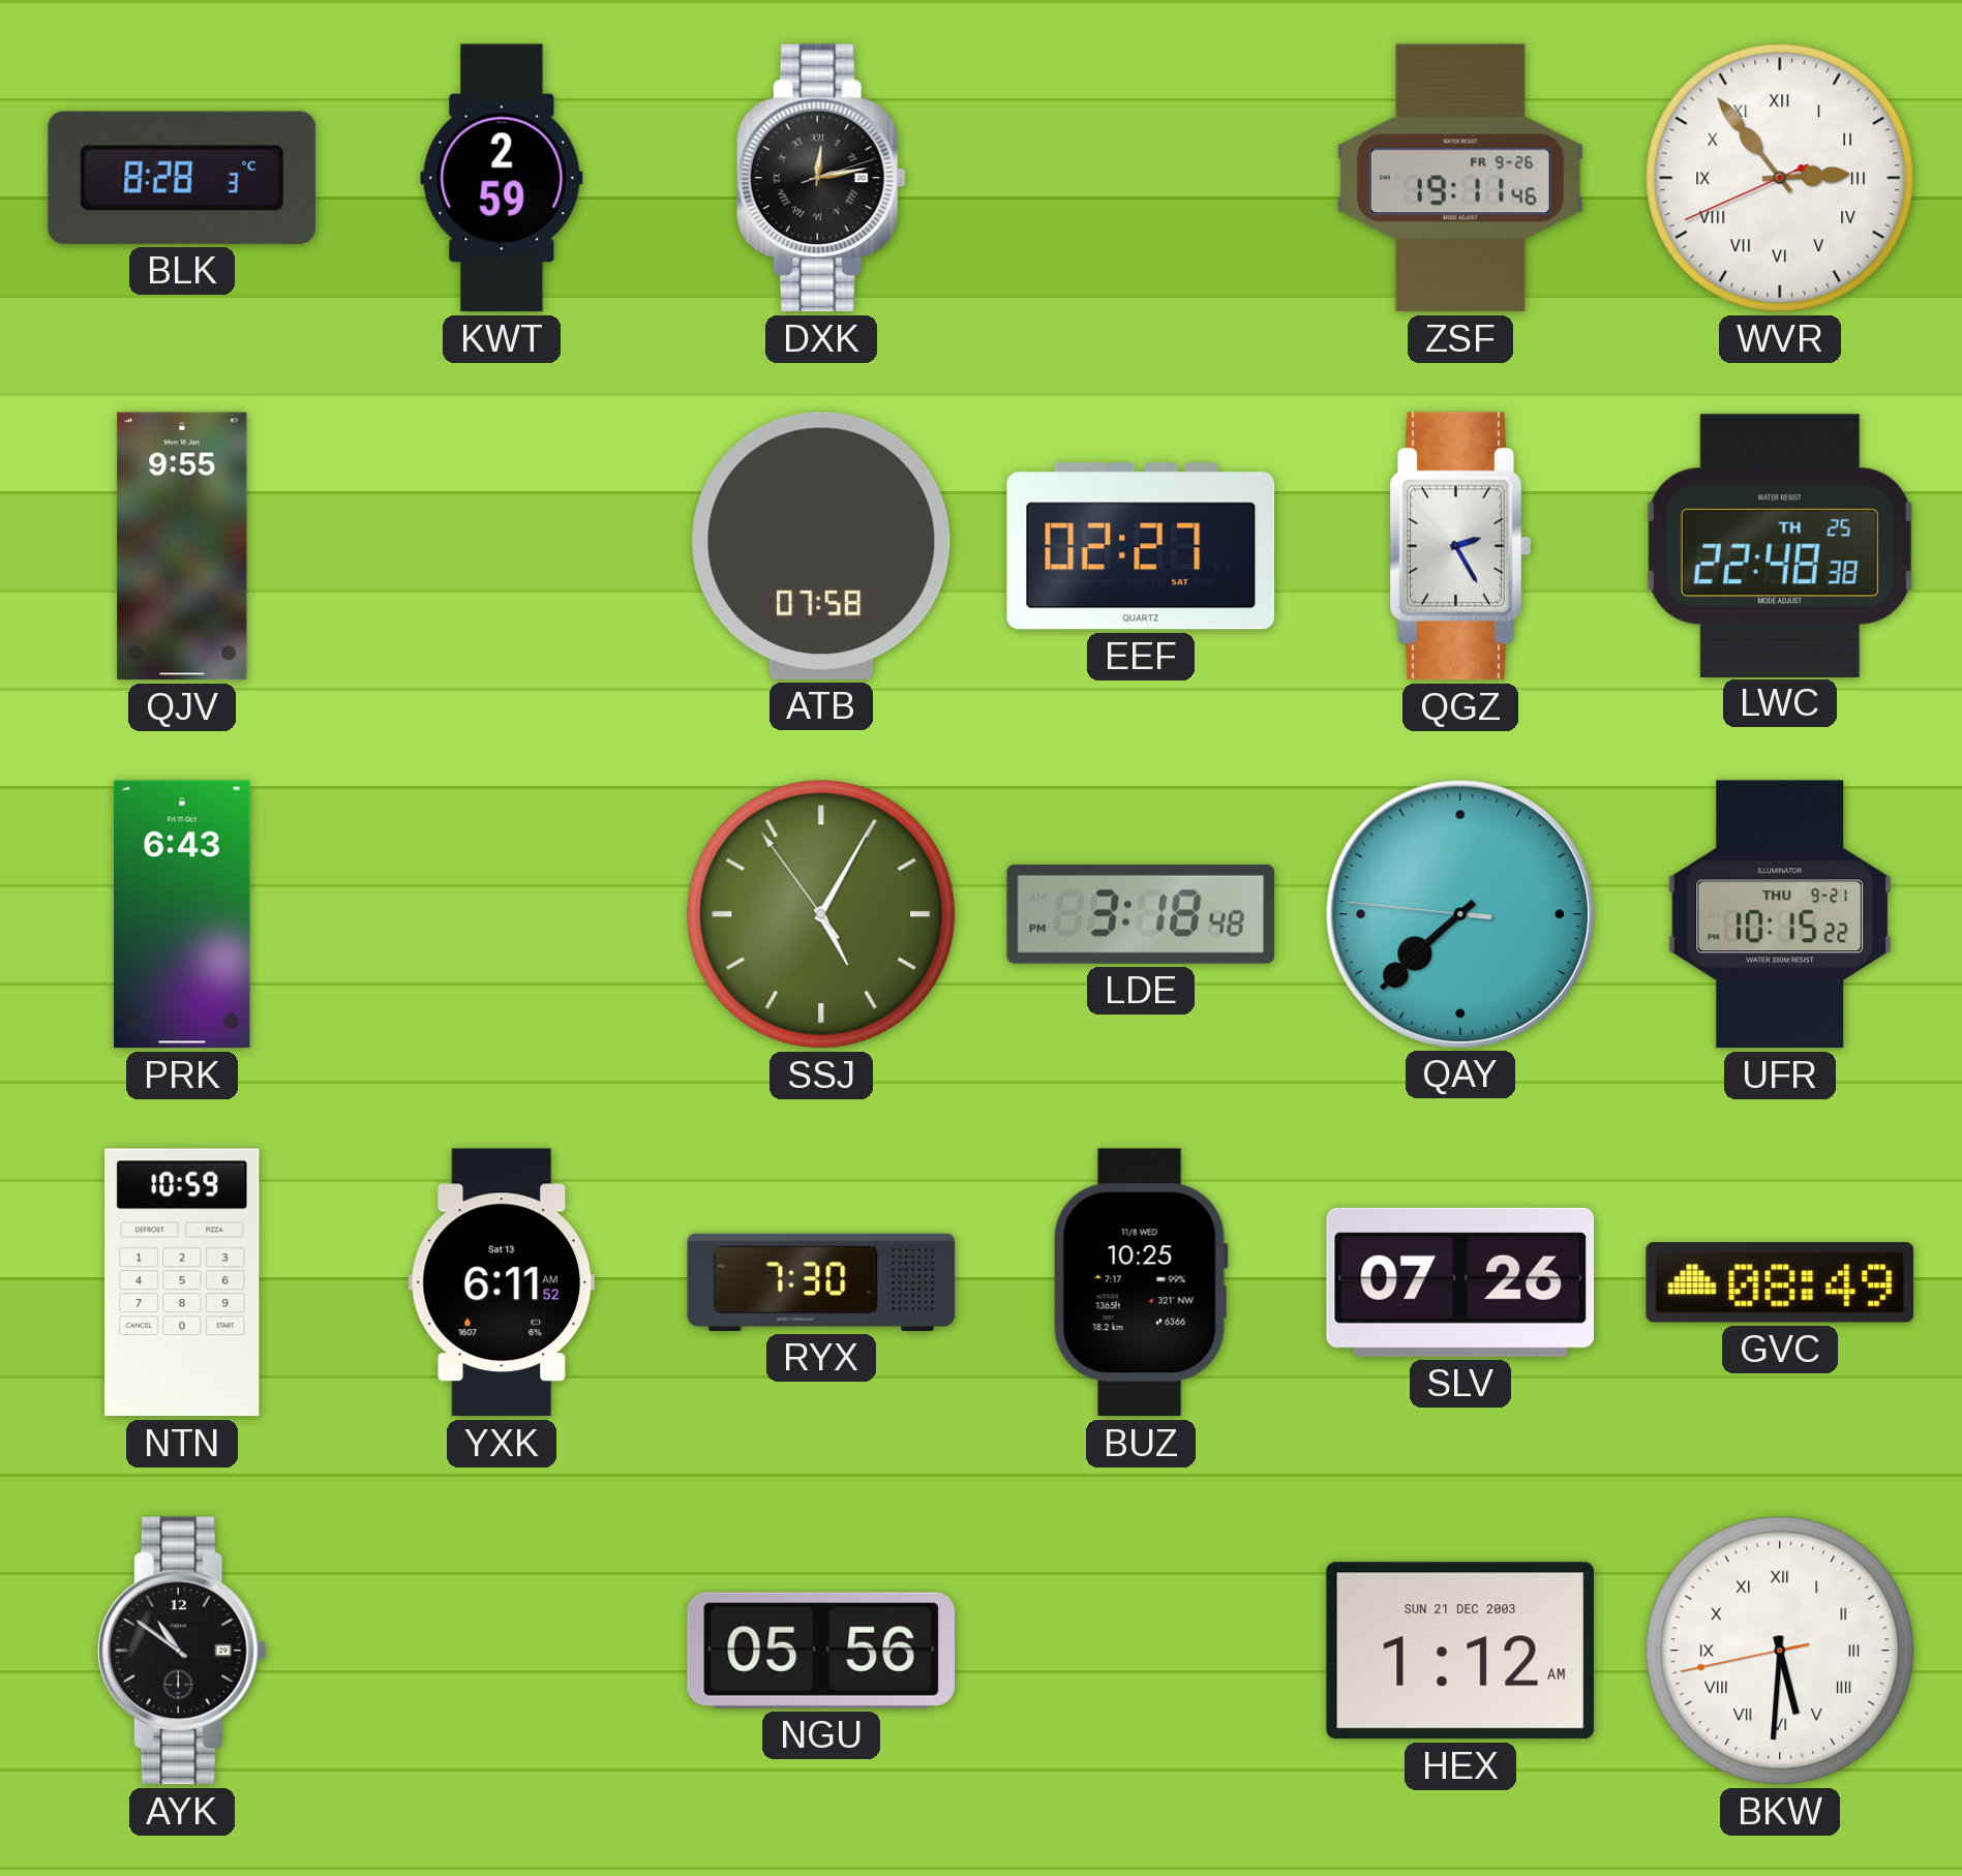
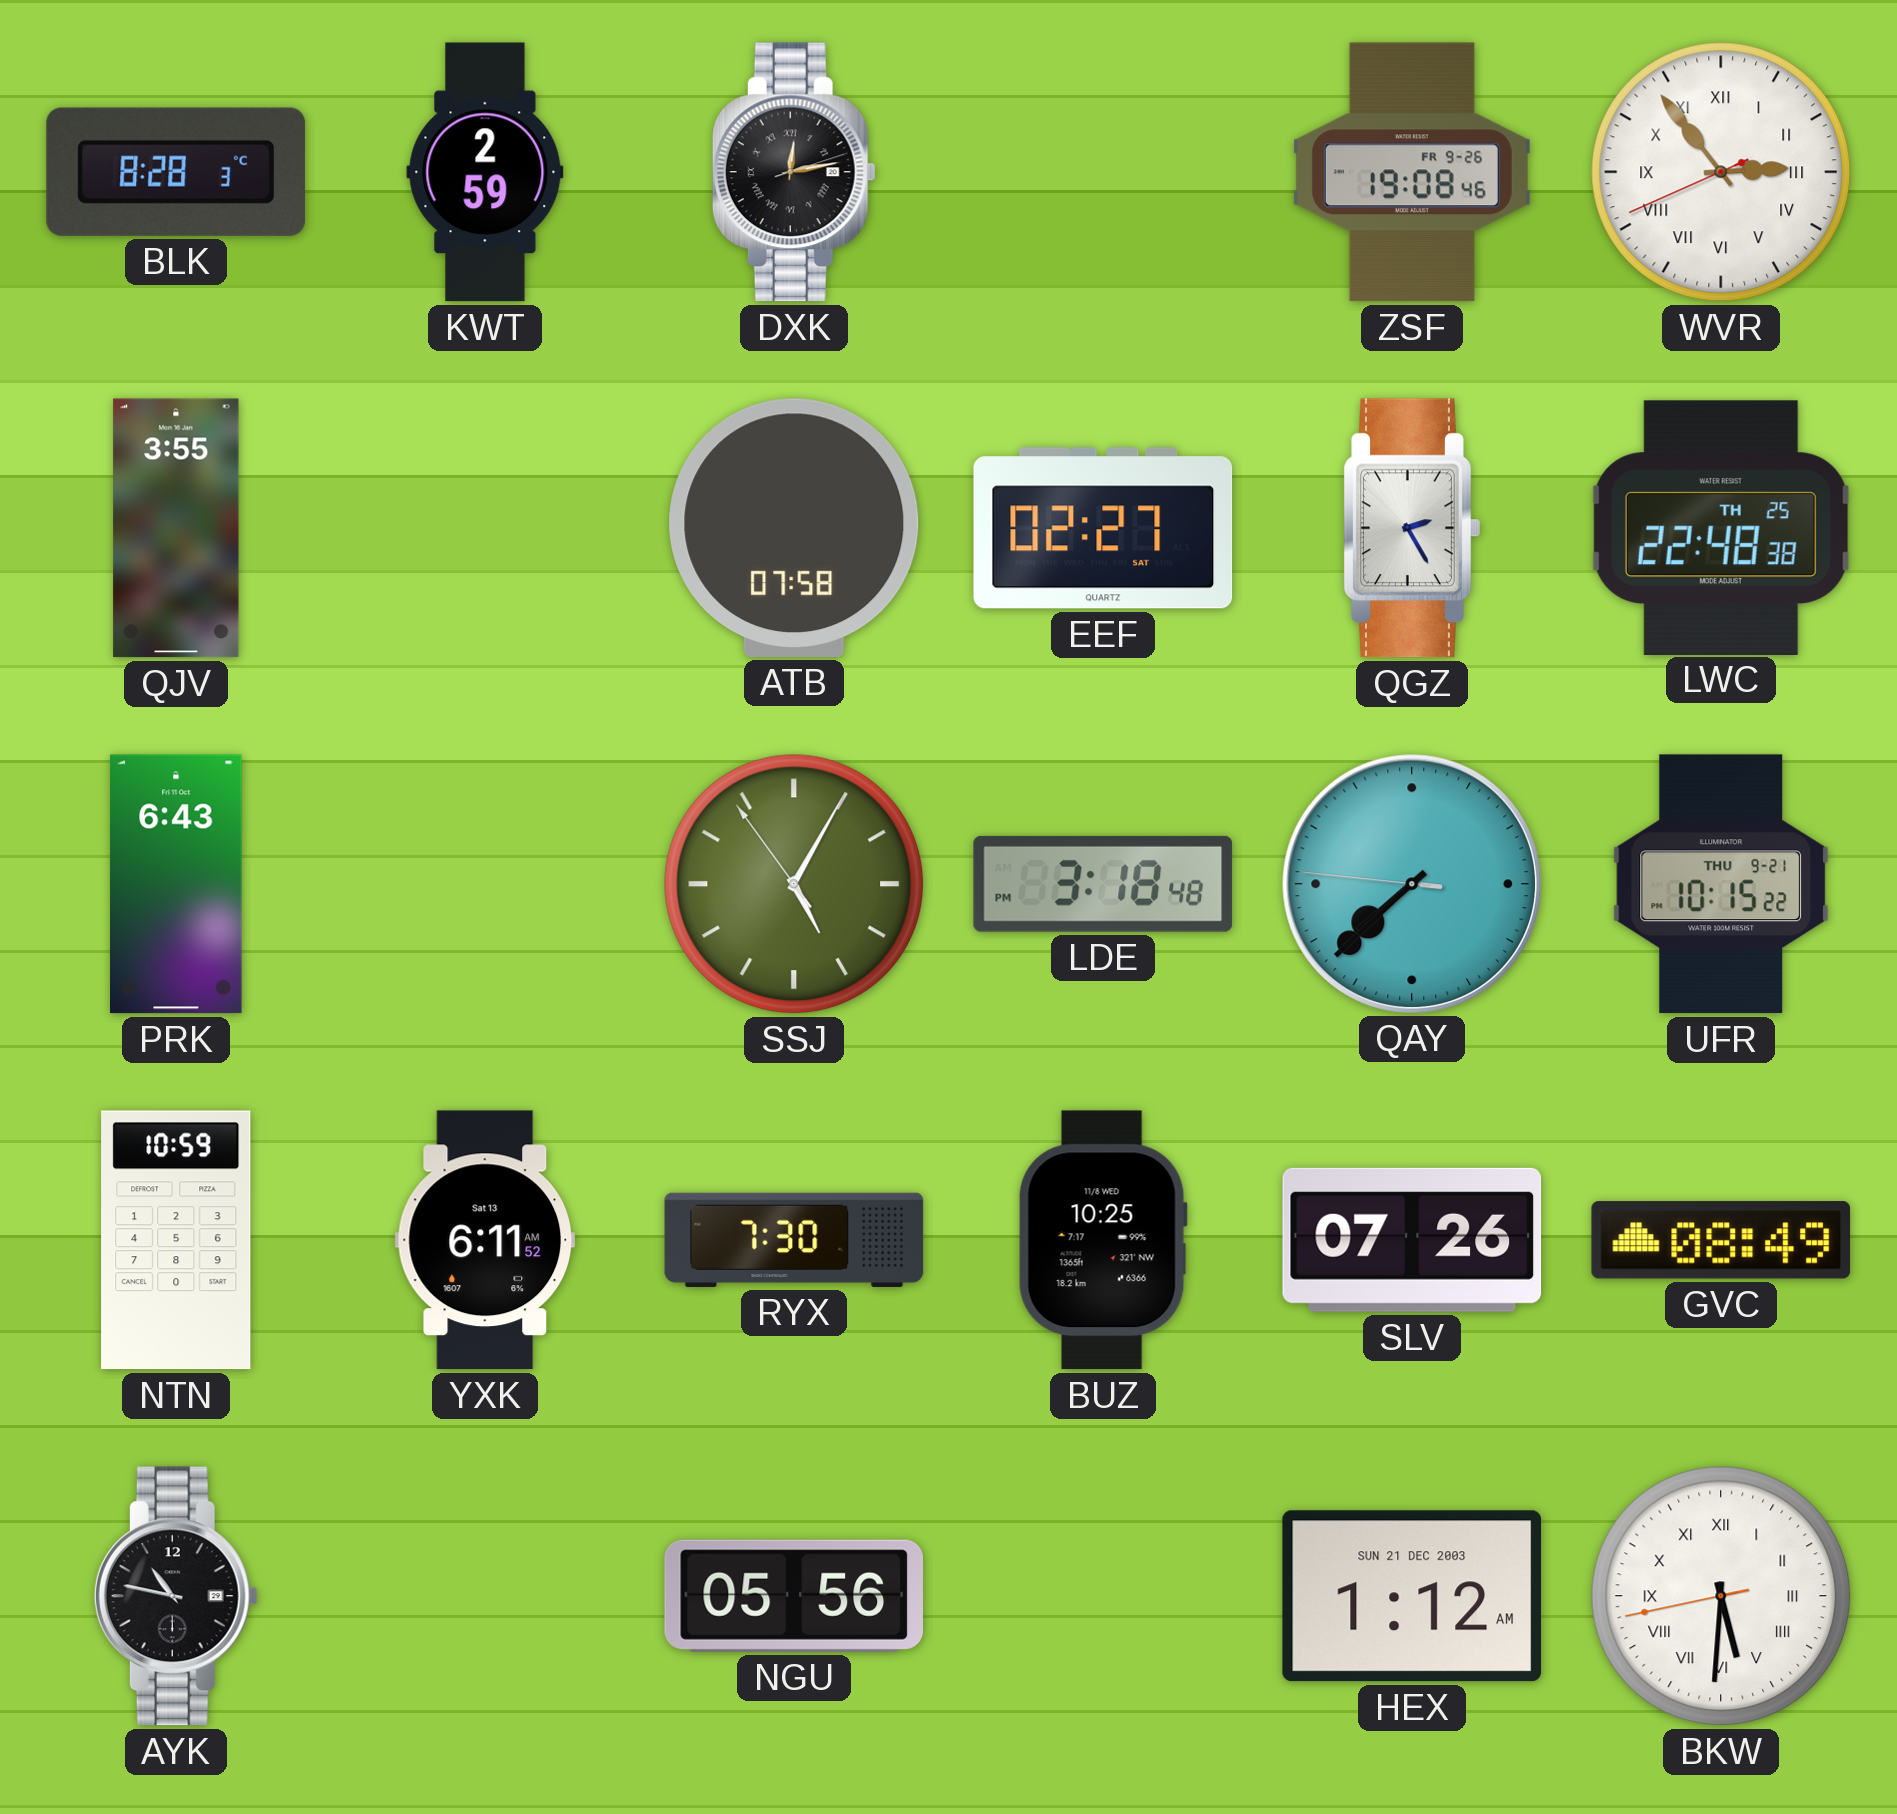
ZSF: 19:11 -> 19:08 (1412, 172)
QJV: 9:55 -> 3:55 (176, 528)
AYK: 10:51 -> 10:47 (176, 1596)
